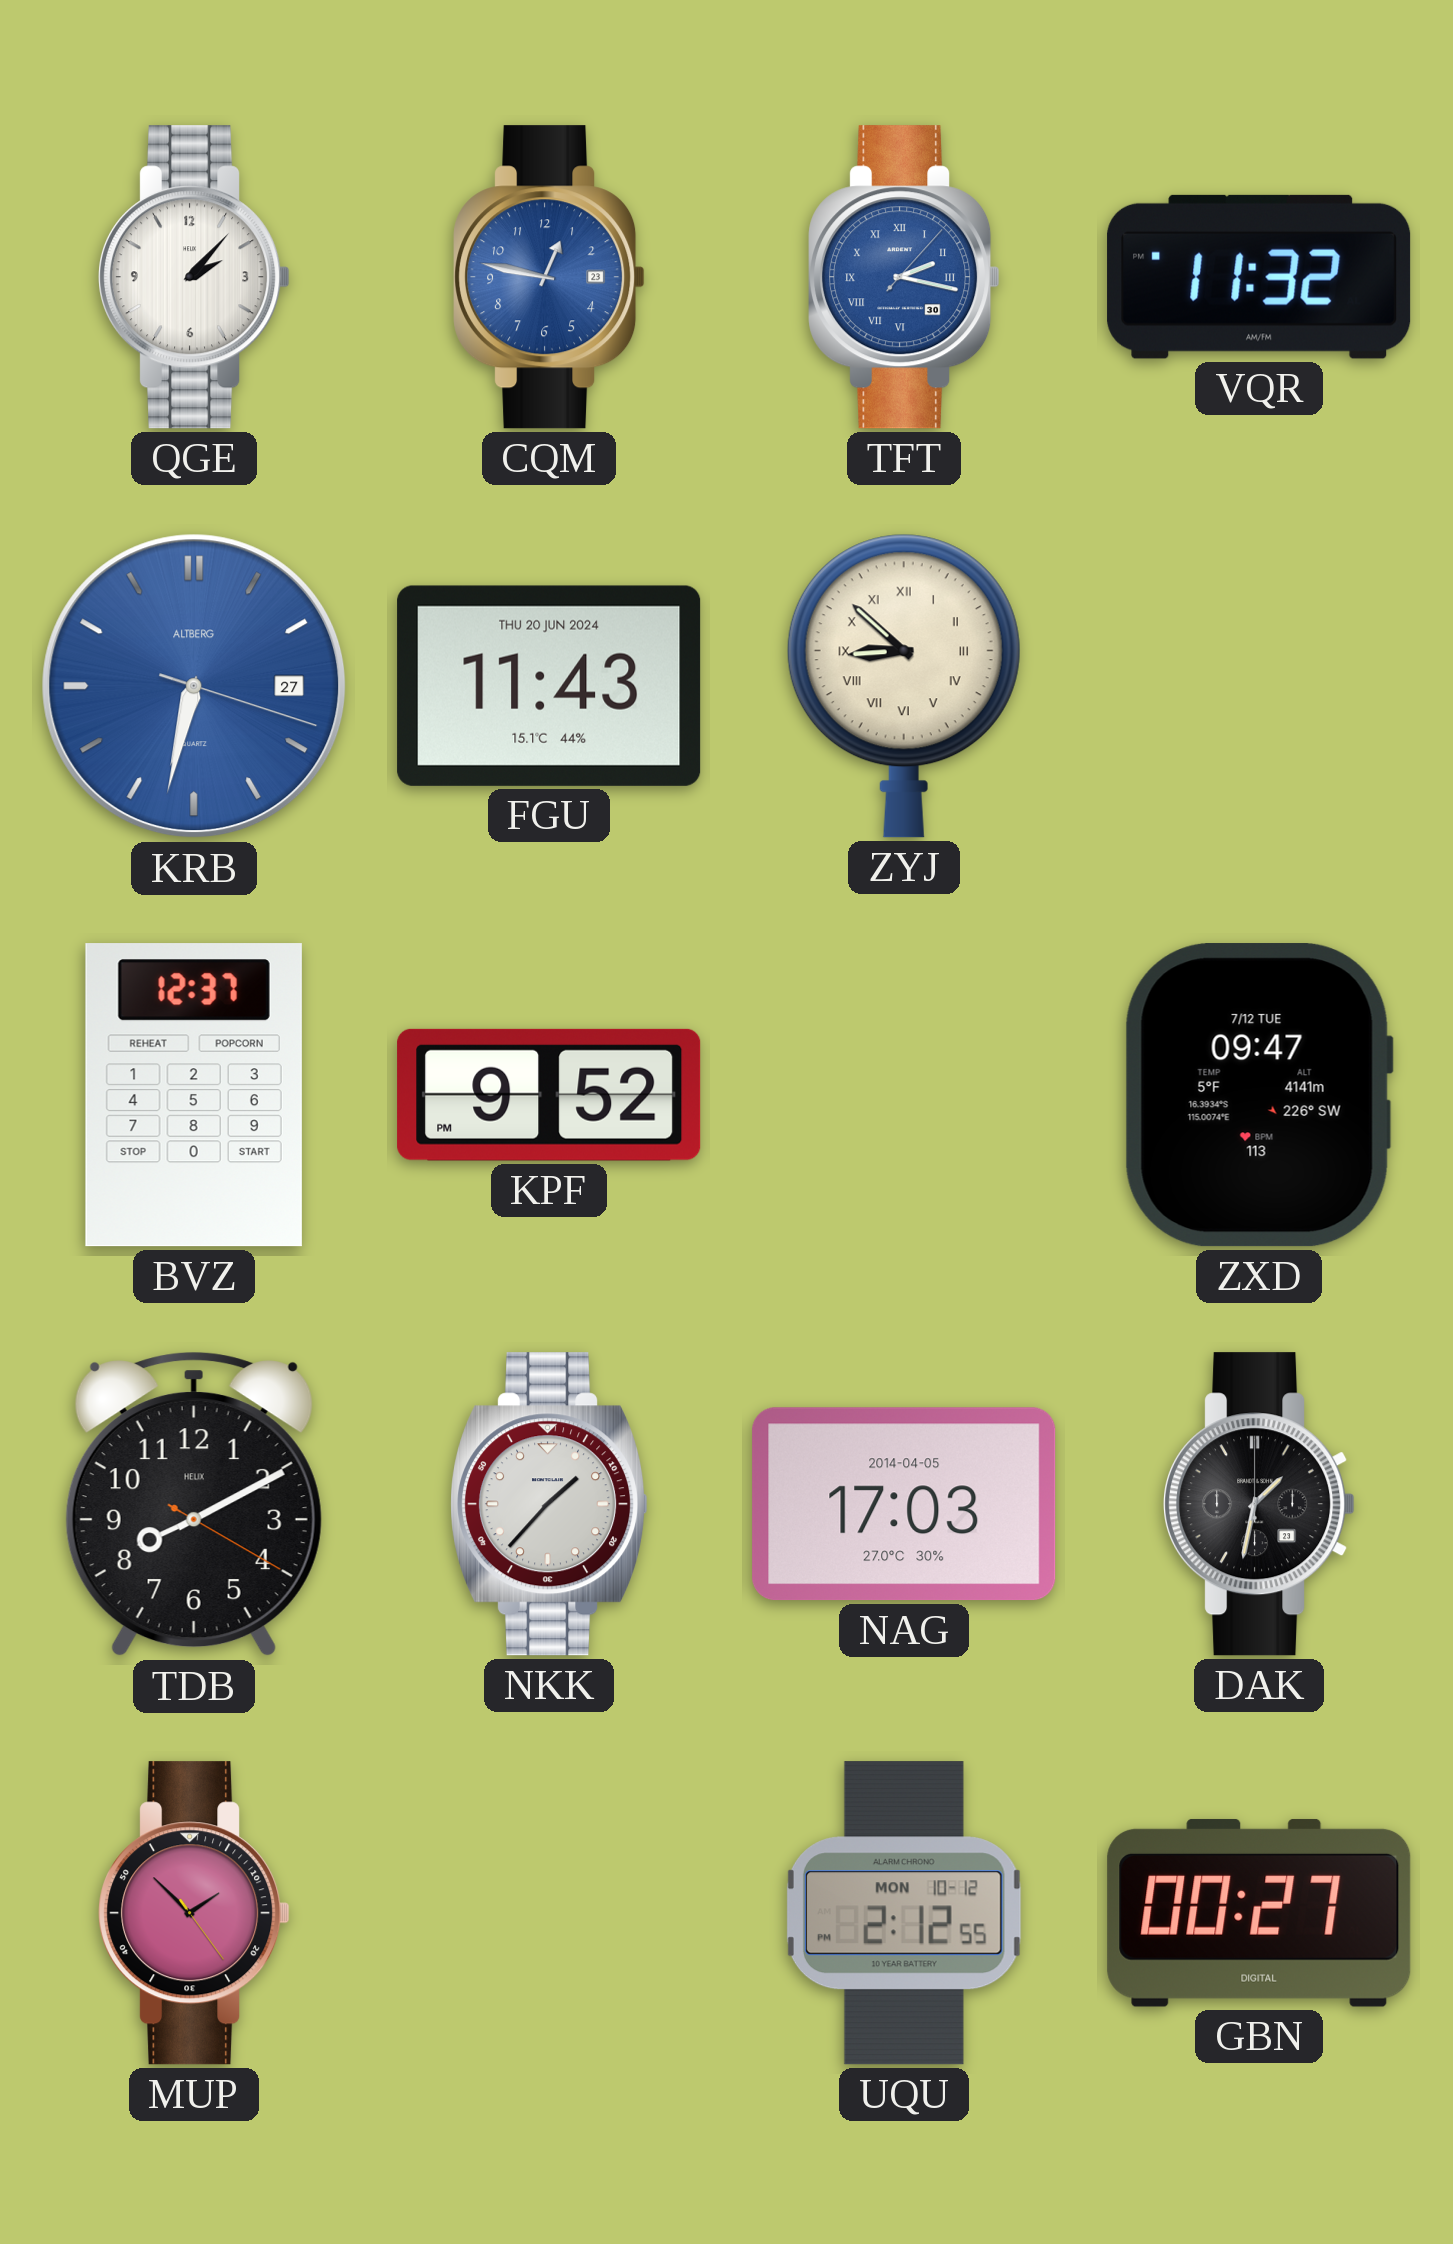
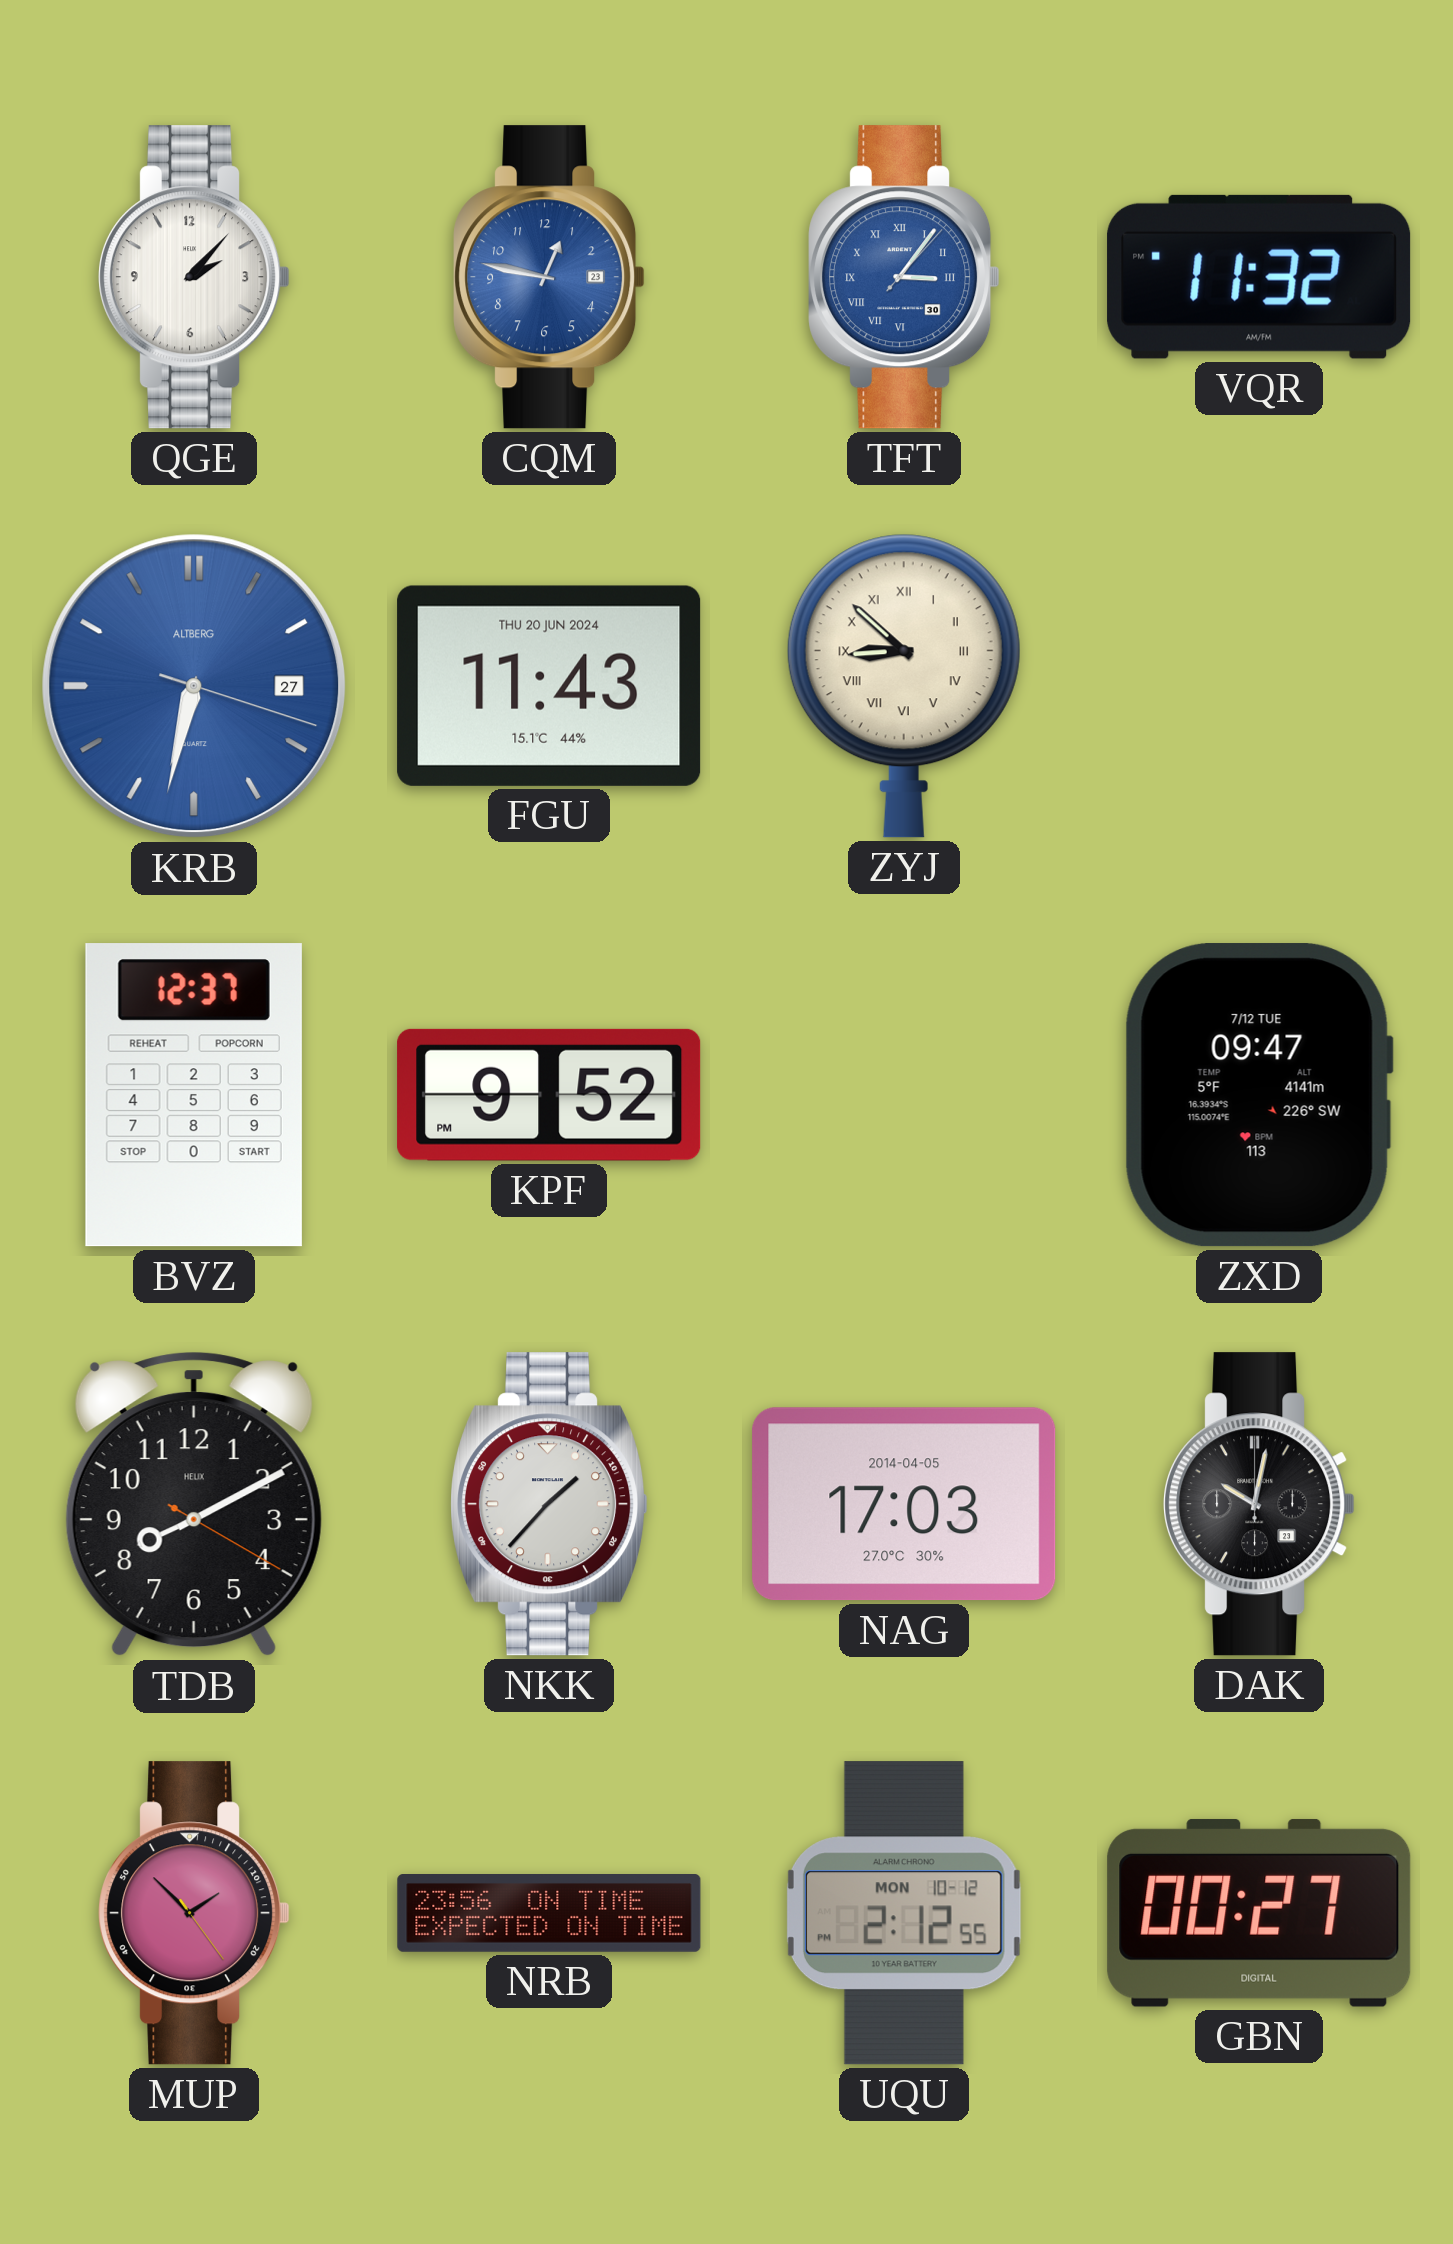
TFT: 2:17 -> 3:06 (904, 277)
DAK: 1:32 -> 10:02 (1259, 1504)
NRB: none -> 23:56 (549, 1914)
